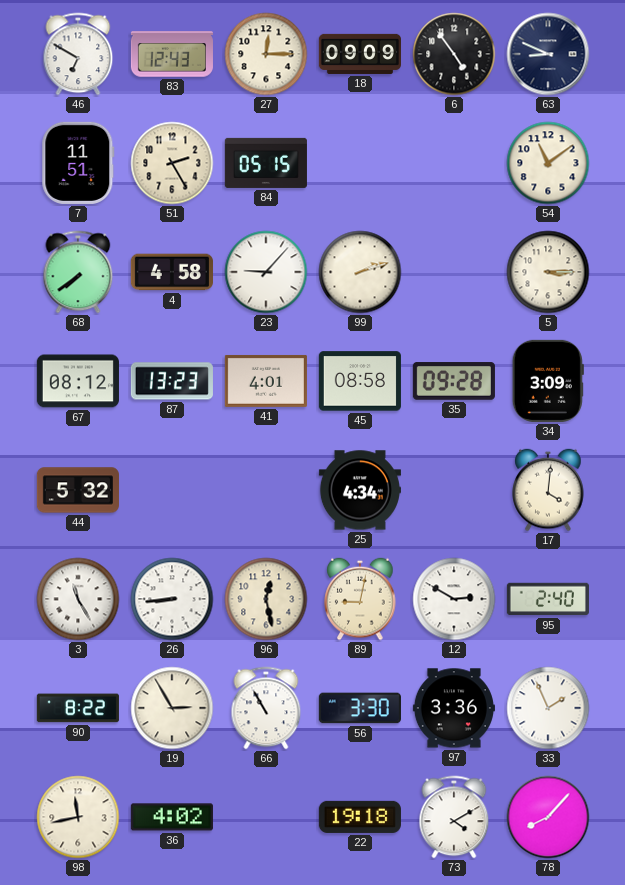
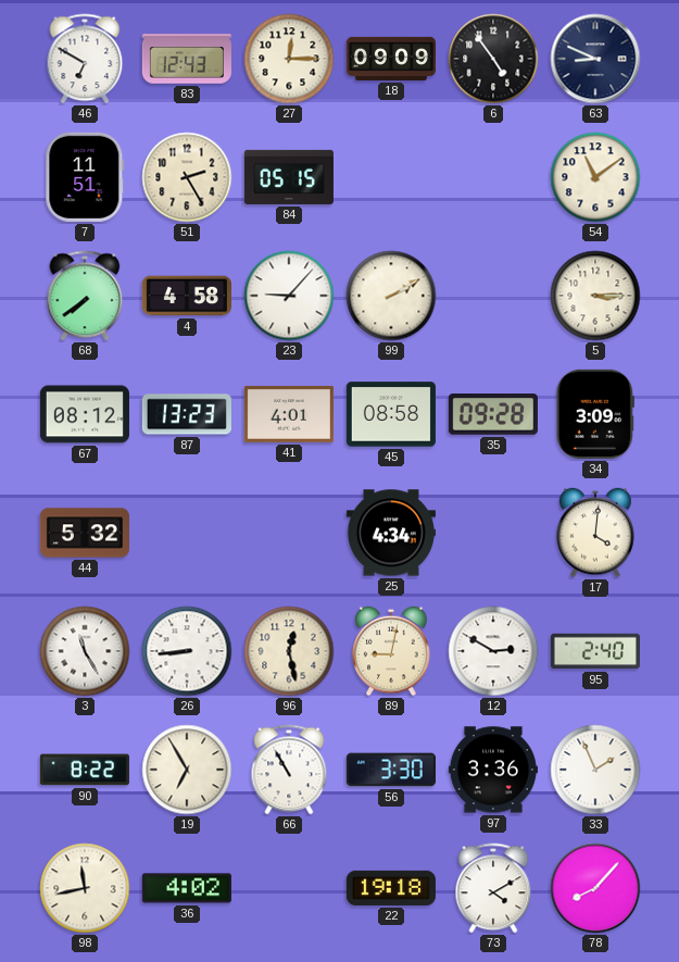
99: 2:12 -> 2:10 (391, 296)
19: 2:55 -> 6:55 (187, 770)
